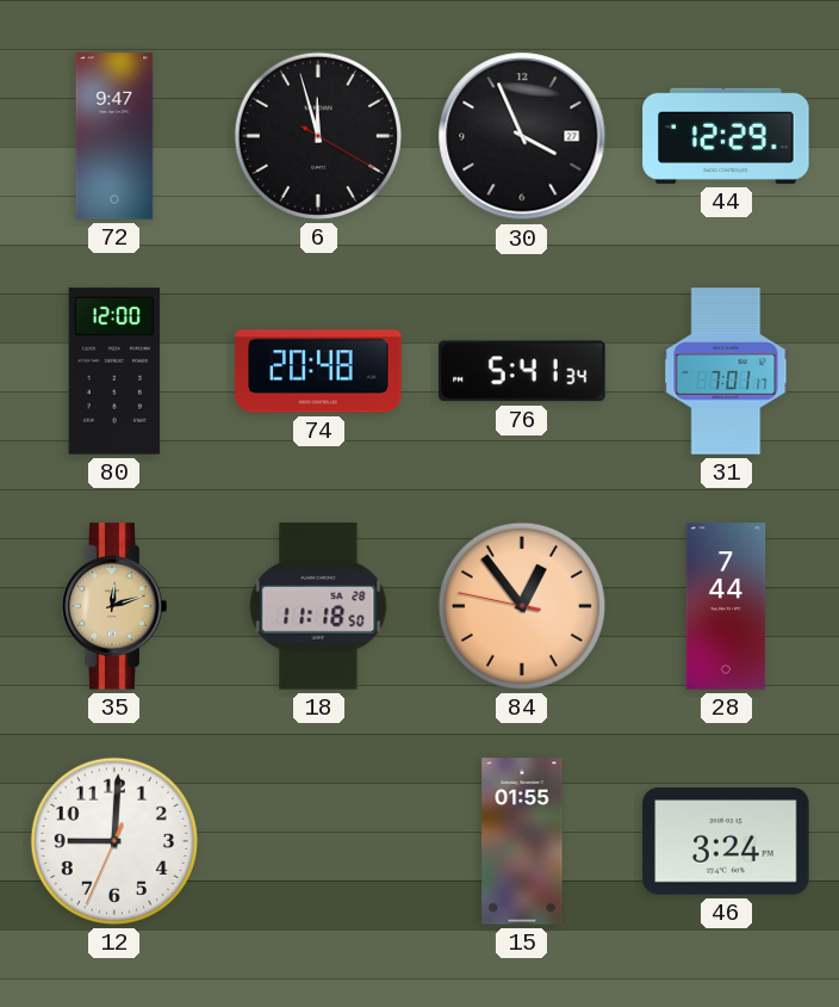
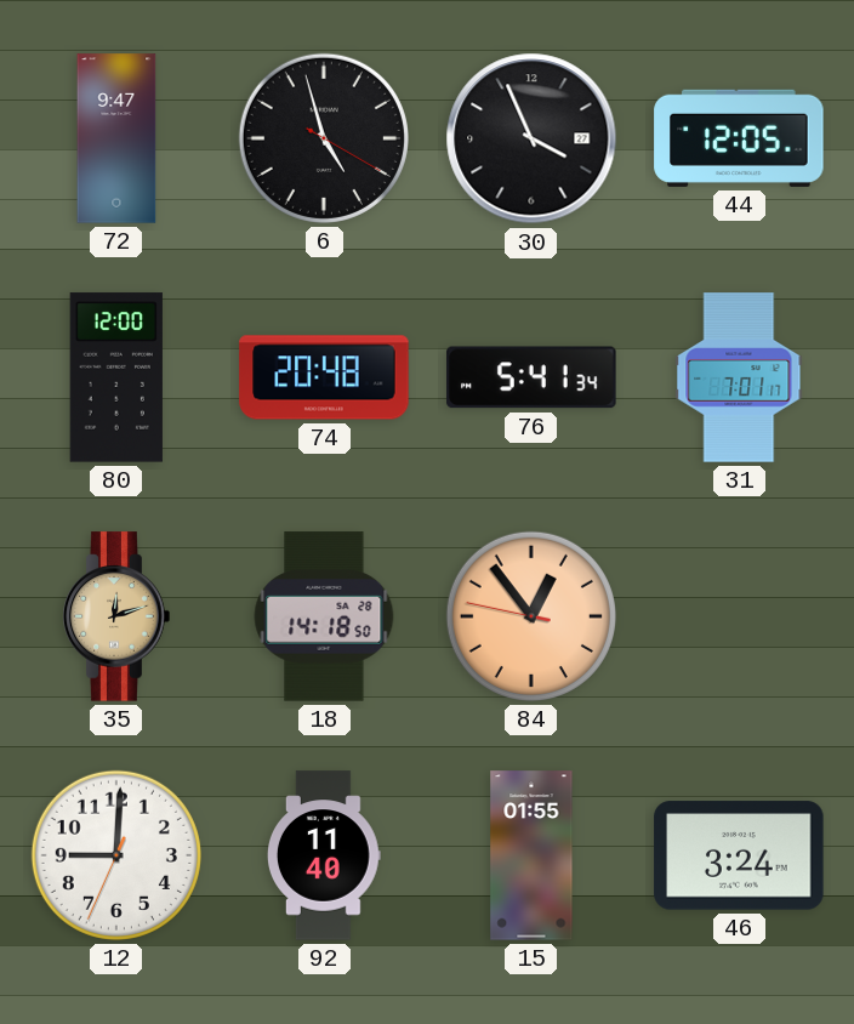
6: 11:57 -> 4:57 (324, 138)
44: 12:29 -> 12:05 (739, 138)
18: 11:18 -> 14:18 (324, 616)
28: 7:44 -> none (726, 606)
92: none -> 11:40 (325, 855)
